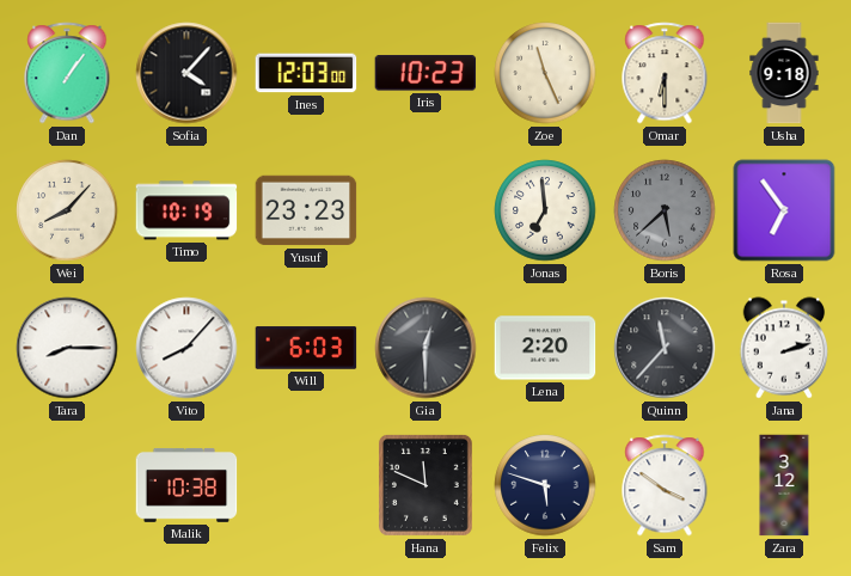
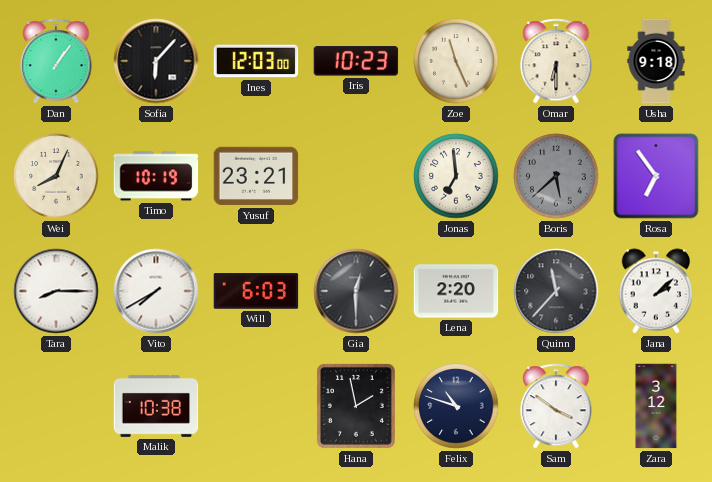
Sofia: 4:07 -> 6:07 (156, 61)
Wei: 8:07 -> 8:04 (56, 176)
Yusuf: 23:23 -> 23:21 (256, 176)
Vito: 8:07 -> 7:40 (156, 291)
Jana: 2:12 -> 2:08 (656, 291)
Hana: 11:49 -> 1:58 (356, 406)
Felix: 5:48 -> 10:48 (456, 406)
